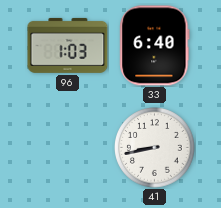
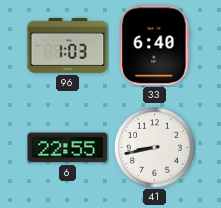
6: none -> 22:55 (68, 148)
